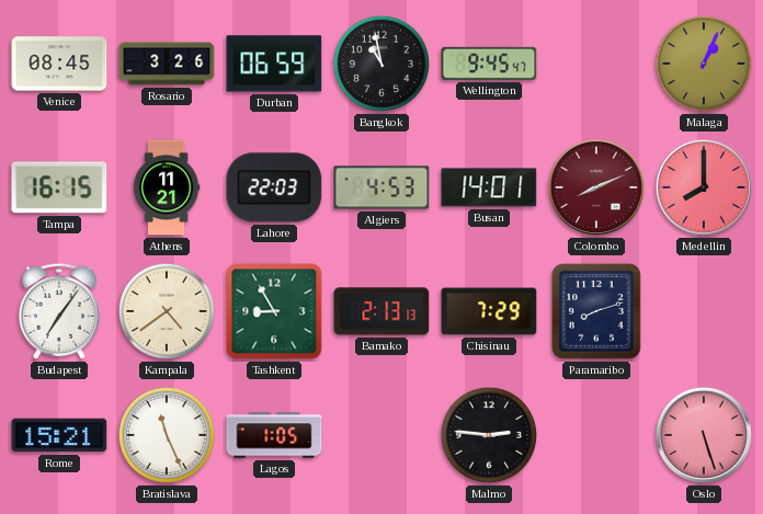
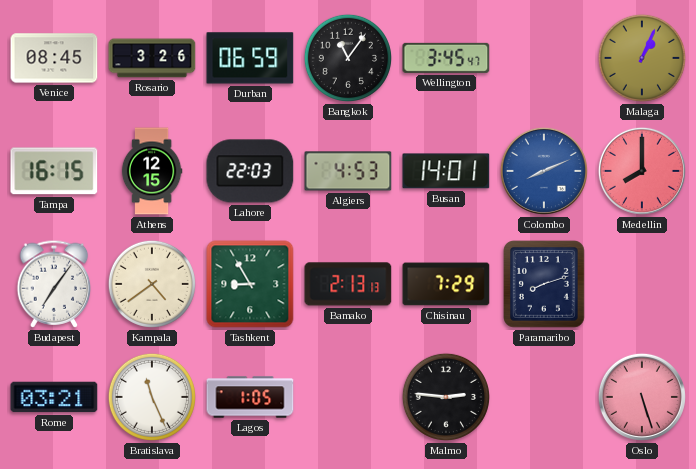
Bangkok: 10:58 -> 11:06 (348, 58)
Wellington: 9:45 -> 3:45 (446, 58)
Athens: 11:21 -> 12:15 (152, 171)
Colombo dial: burgundy -> blue (544, 171)
Rome: 15:21 -> 03:21 (54, 397)
